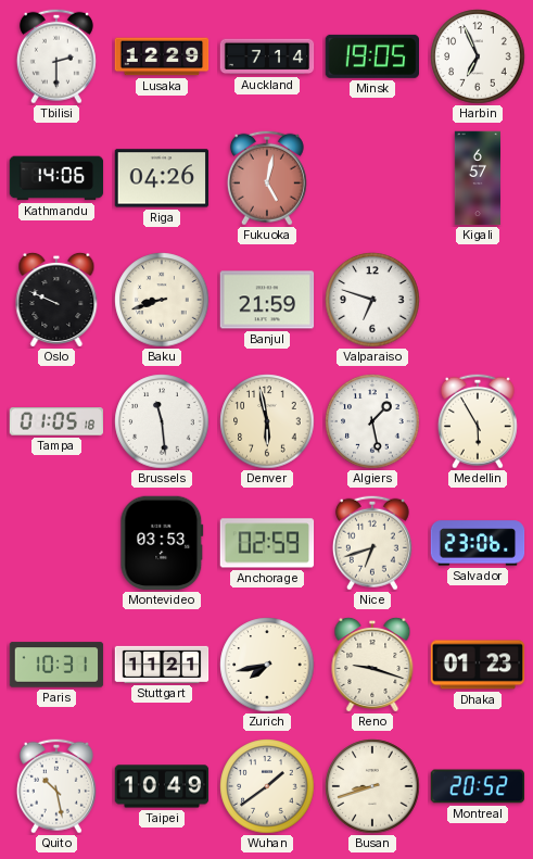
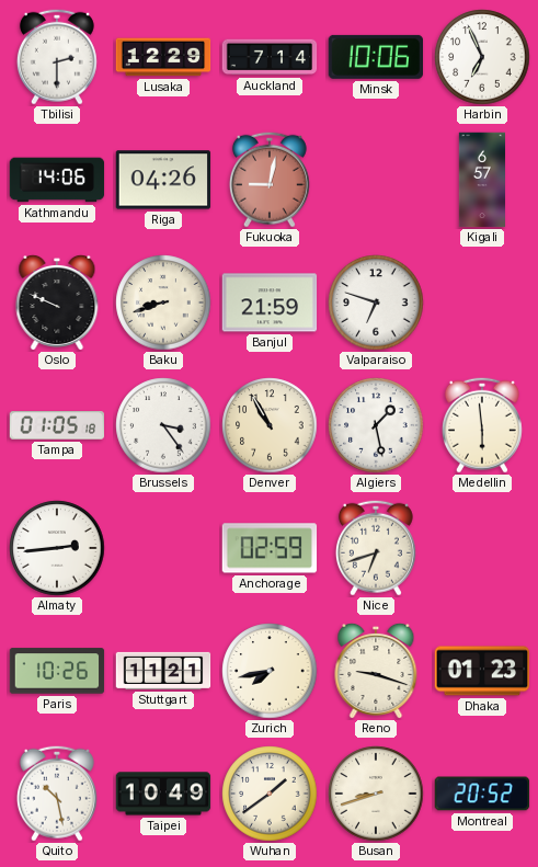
Minsk: 19:05 -> 10:06 (375, 57)
Fukuoka: 5:02 -> 9:02 (270, 180)
Brussels: 11:29 -> 3:24 (163, 425)
Denver: 5:58 -> 10:55 (270, 425)
Medellin: 5:55 -> 5:59 (482, 425)
Almaty: none -> 2:44 (57, 548)
Montevideo: 03:53 -> none (162, 543)
Salvador: 23:06 -> none (478, 543)
Paris: 10:31 -> 10:26 (57, 671)
